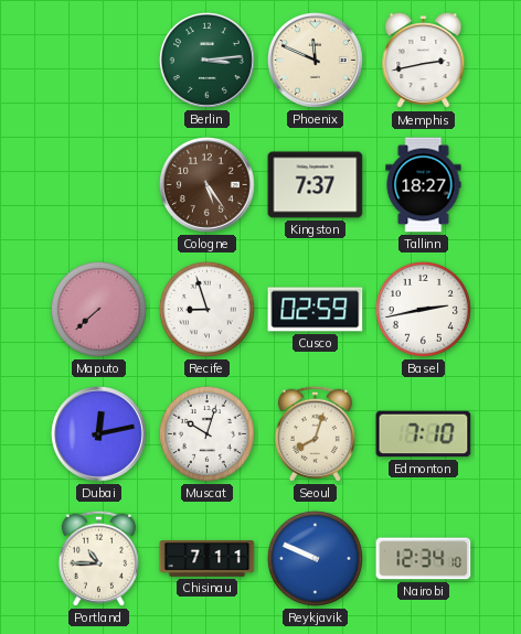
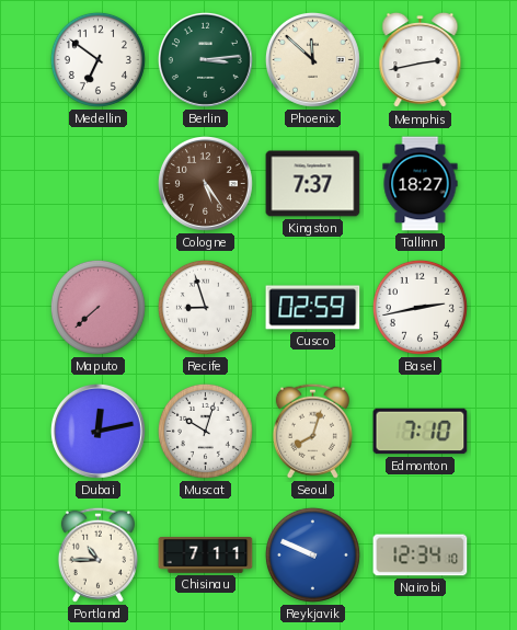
Medellin: none -> 6:51 (97, 59)
Phoenix: 11:49 -> 11:52 (312, 59)
